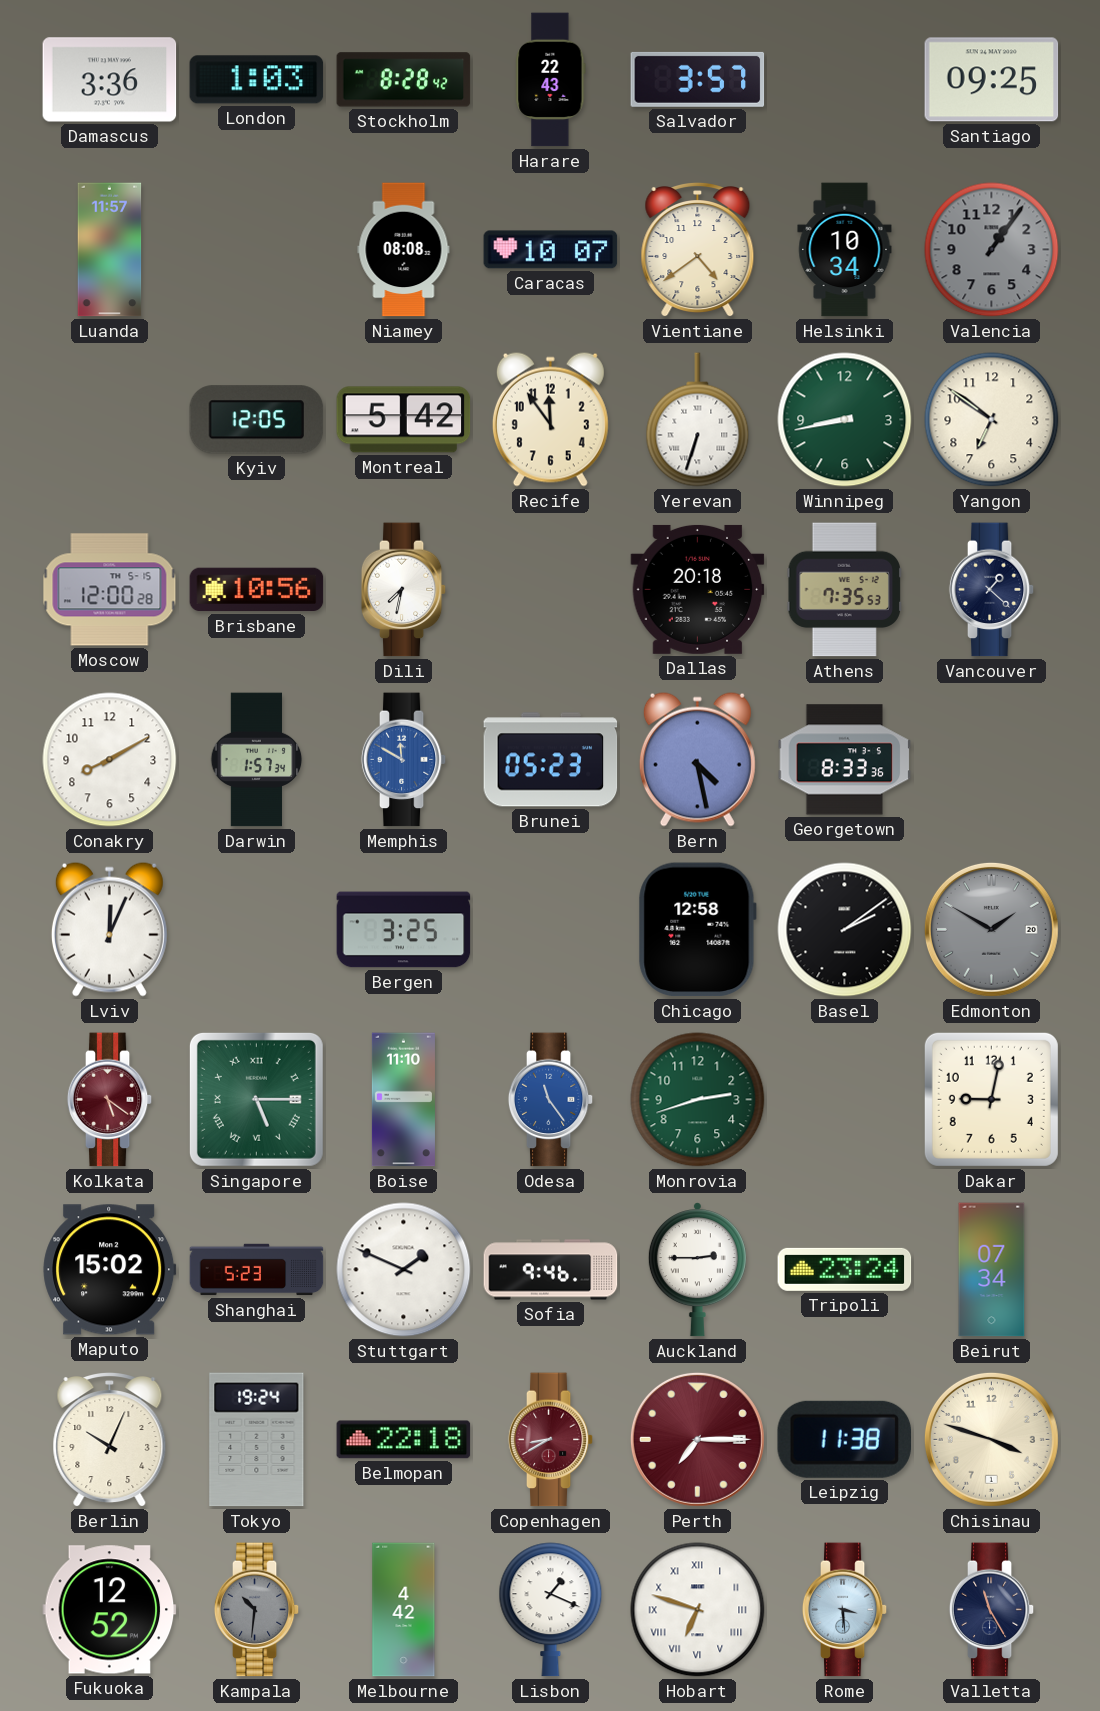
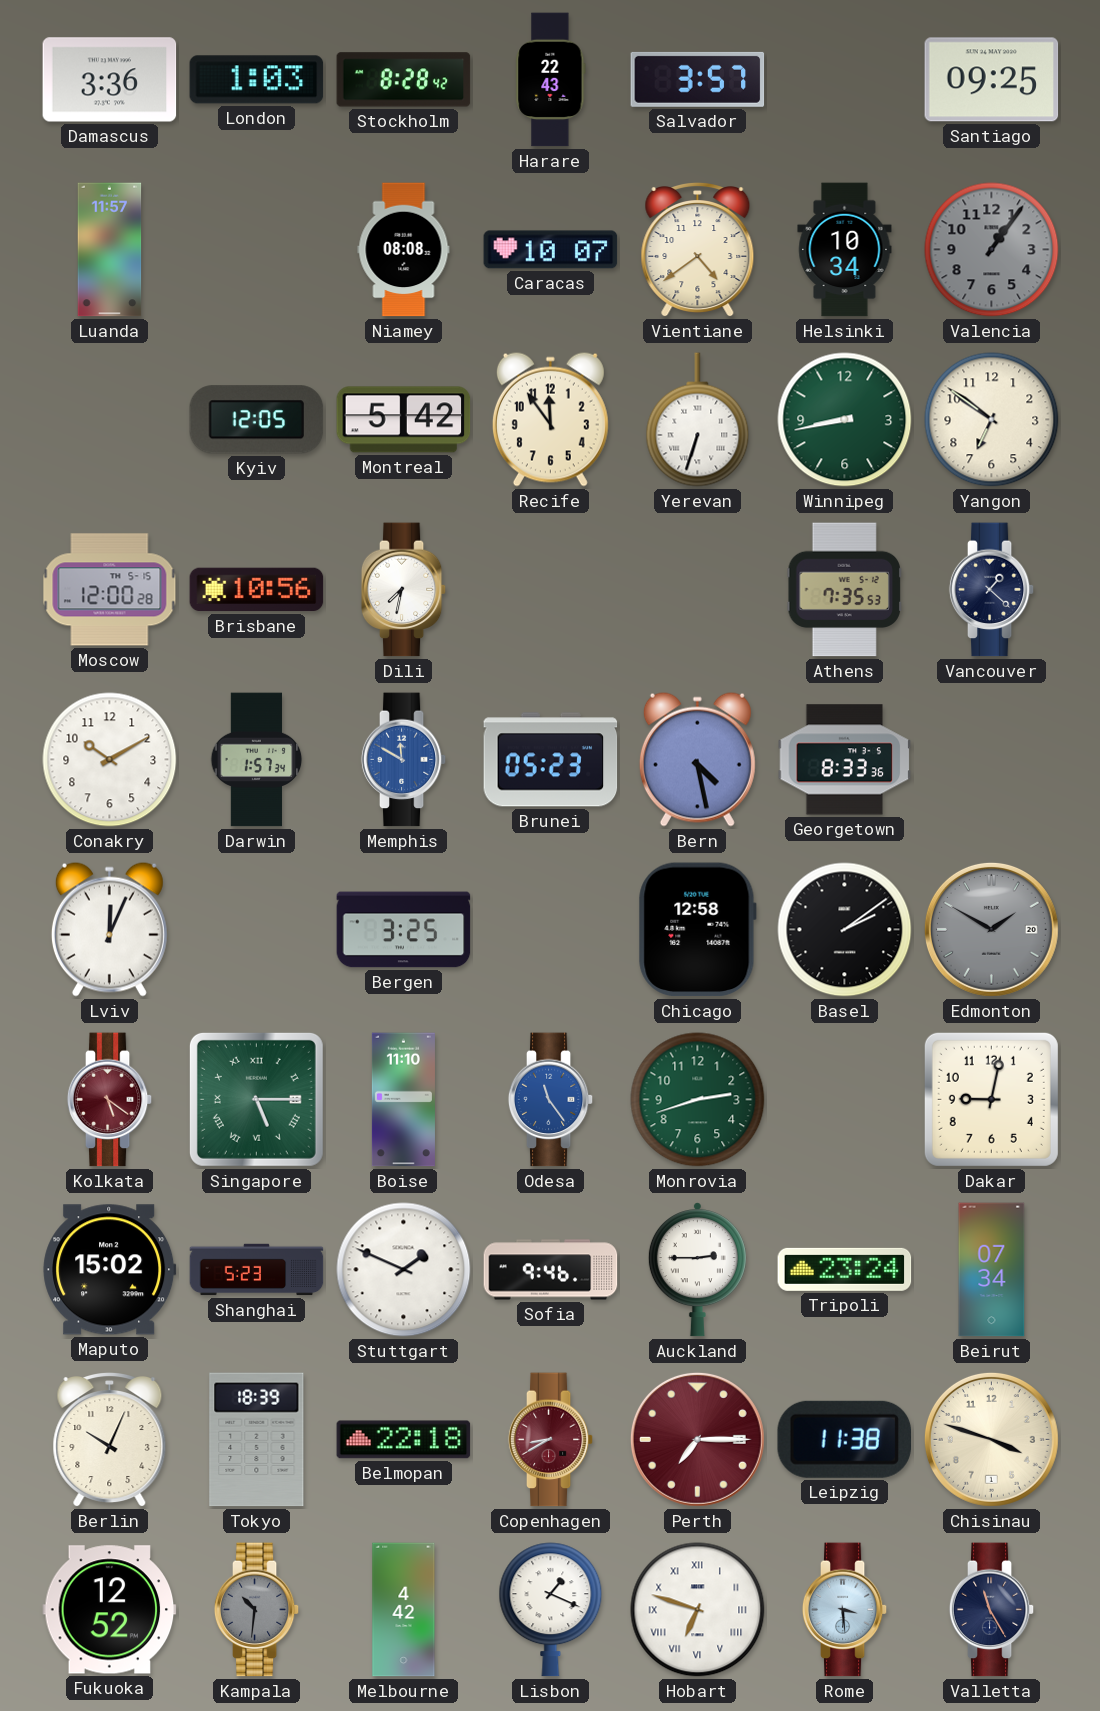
Dallas: 20:18 -> none (698, 589)
Conakry: 8:10 -> 10:10 (110, 760)
Tokyo: 19:24 -> 18:39 (257, 1440)
